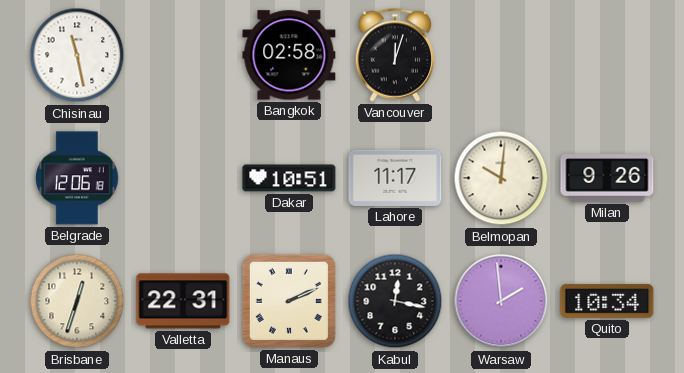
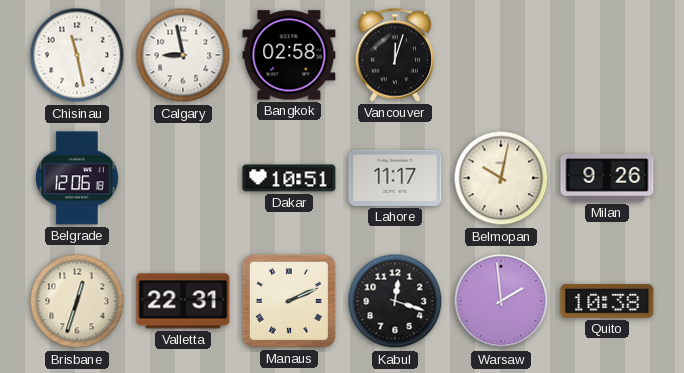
Calgary: none -> 8:58 (183, 55)
Belmopan: 10:01 -> 10:02 (501, 178)
Kabul: 12:17 -> 12:18 (395, 301)
Quito: 10:34 -> 10:38 (607, 301)
